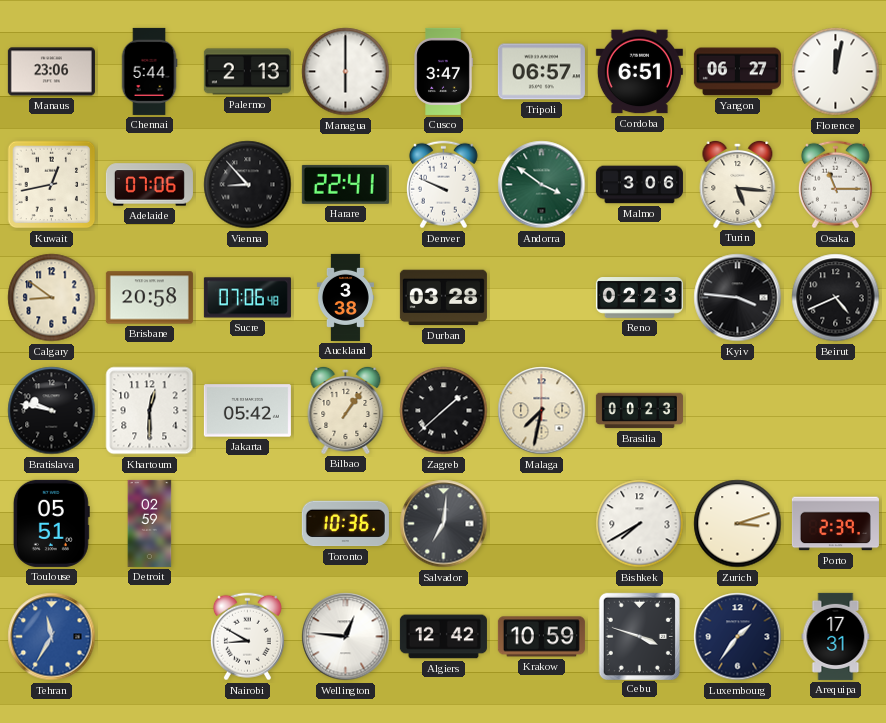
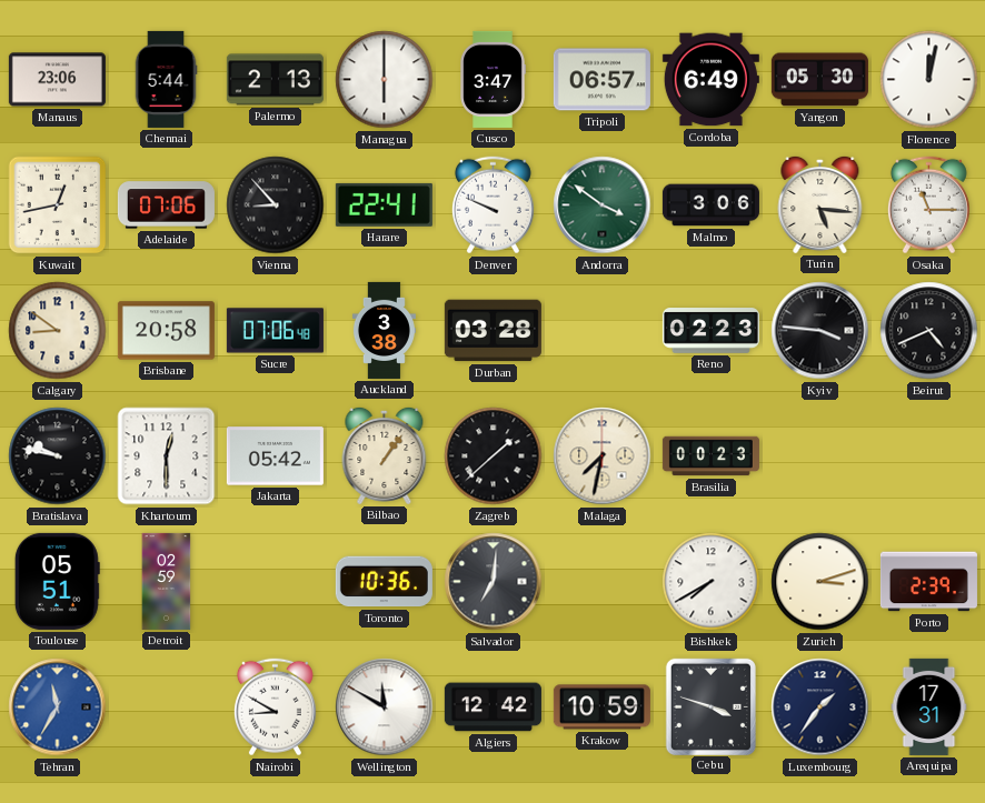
Cordoba: 6:51 -> 6:49 (710, 80)
Yangon: 06:27 -> 05:30 (819, 80)
Wellington: 12:46 -> 11:50 (385, 707)
